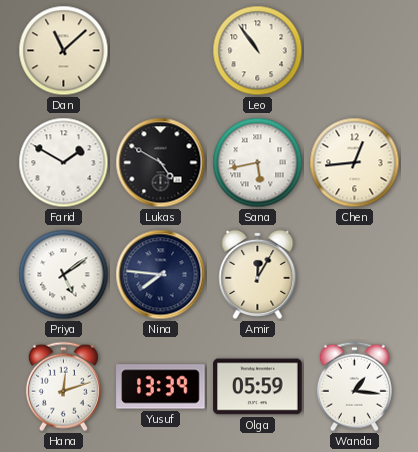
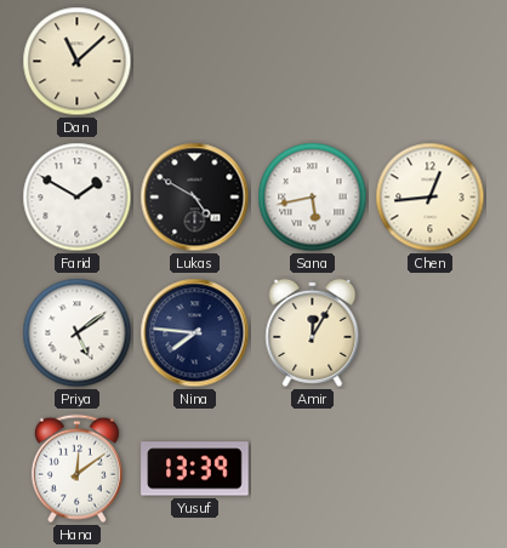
Leo: 10:54 -> none (258, 51)
Hana: 12:12 -> 12:09 (76, 469)
Olga: 05:59 -> none (258, 387)
Wanda: 1:16 -> none (354, 387)
